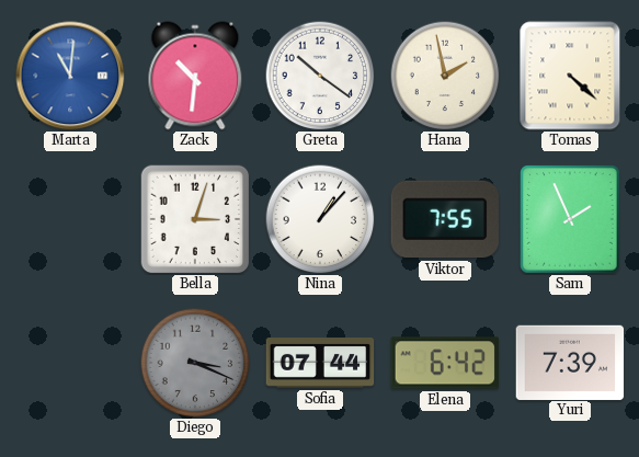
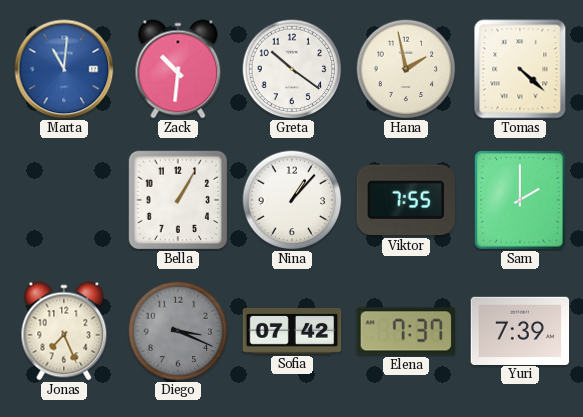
Bella: 3:03 -> 1:05 (178, 200)
Sam: 1:56 -> 2:00 (520, 200)
Jonas: none -> 7:26 (64, 331)
Sofia: 07:44 -> 07:42 (292, 332)
Elena: 6:42 -> 7:37 (405, 331)
